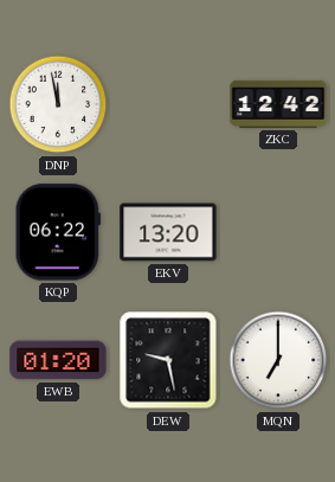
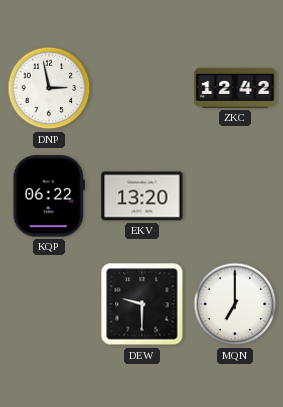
DNP: 11:58 -> 2:58 (49, 88)
EWB: 01:20 -> none (58, 360)
DEW: 9:28 -> 9:30 (142, 304)
